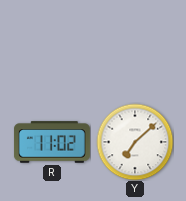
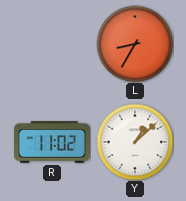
L: none -> 8:35 (135, 44)
Y: 7:08 -> 1:08 (135, 142)
